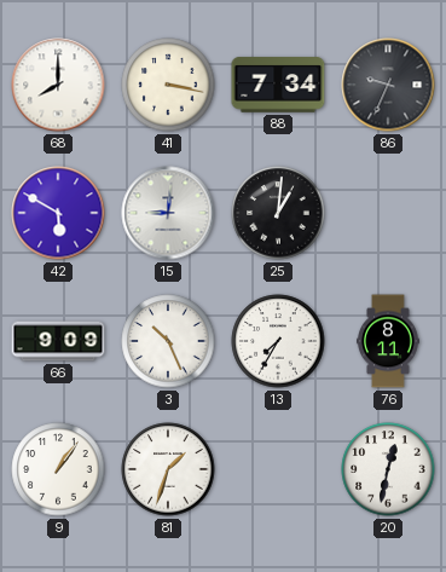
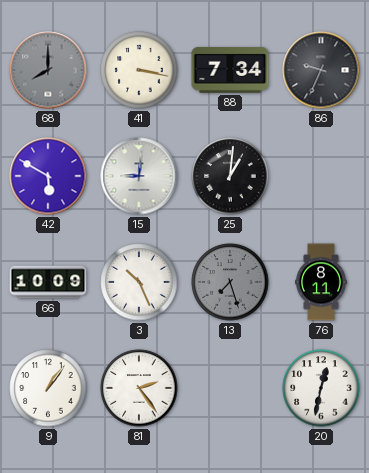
68 dial: white -> grey (48, 70)
66: 9:09 -> 10:09 (48, 282)
13: 7:35 -> 7:27 (230, 282)
13 dial: white -> grey (230, 282)
81: 1:33 -> 2:24 (139, 388)
